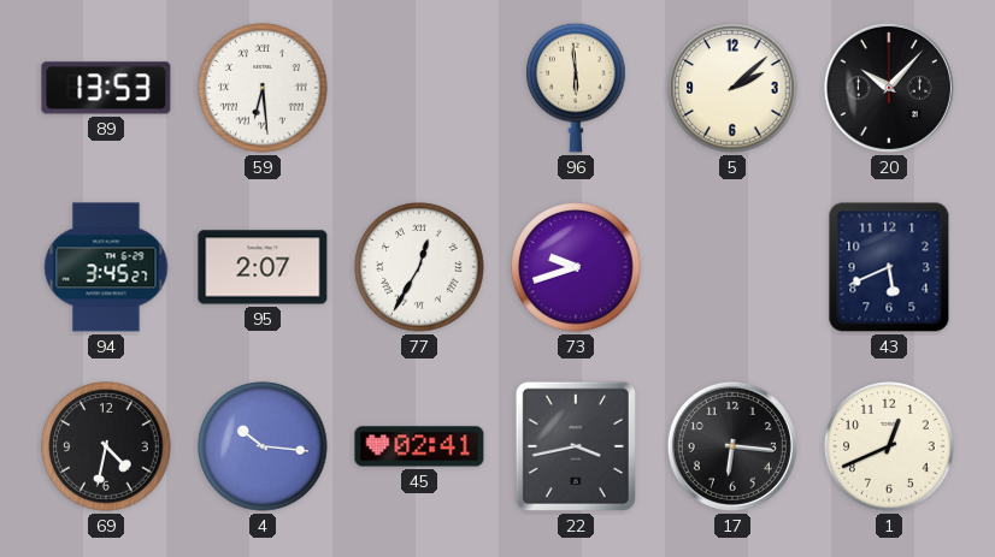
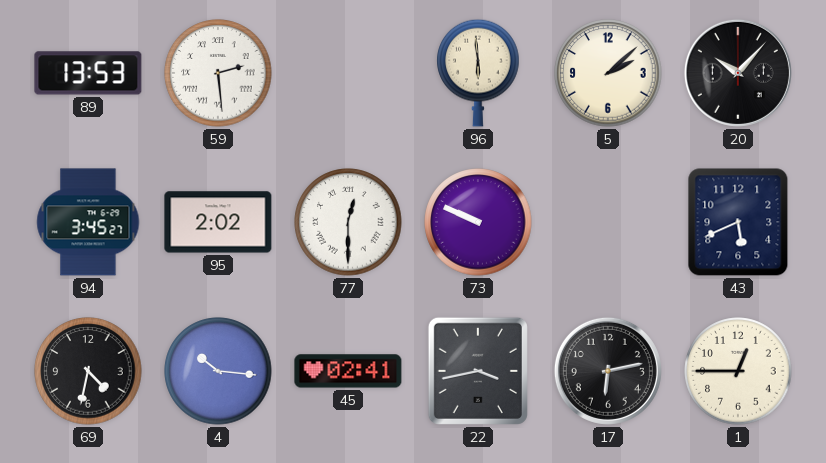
59: 6:29 -> 2:29 (218, 73)
95: 2:07 -> 2:02 (218, 222)
77: 12:35 -> 12:30 (348, 222)
73: 9:42 -> 9:49 (478, 222)
17: 6:16 -> 6:13 (608, 371)
1: 12:41 -> 12:45 (738, 371)
